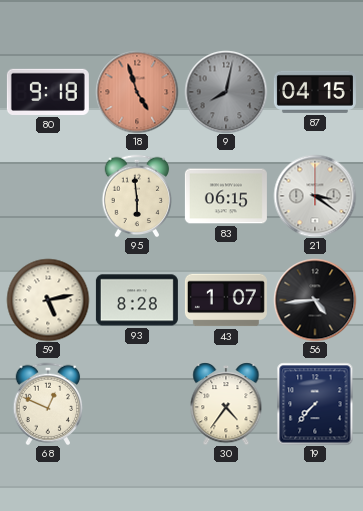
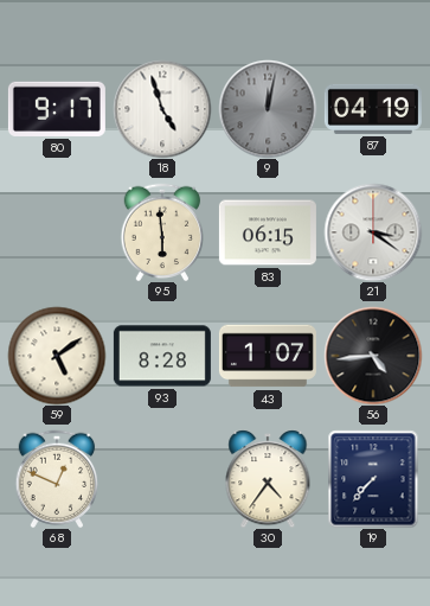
80: 9:18 -> 9:17 (57, 109)
18 dial: salmon -> white (162, 109)
9: 8:02 -> 12:02 (268, 109)
87: 04:15 -> 04:19 (373, 109)
59: 5:13 -> 5:09 (57, 356)
